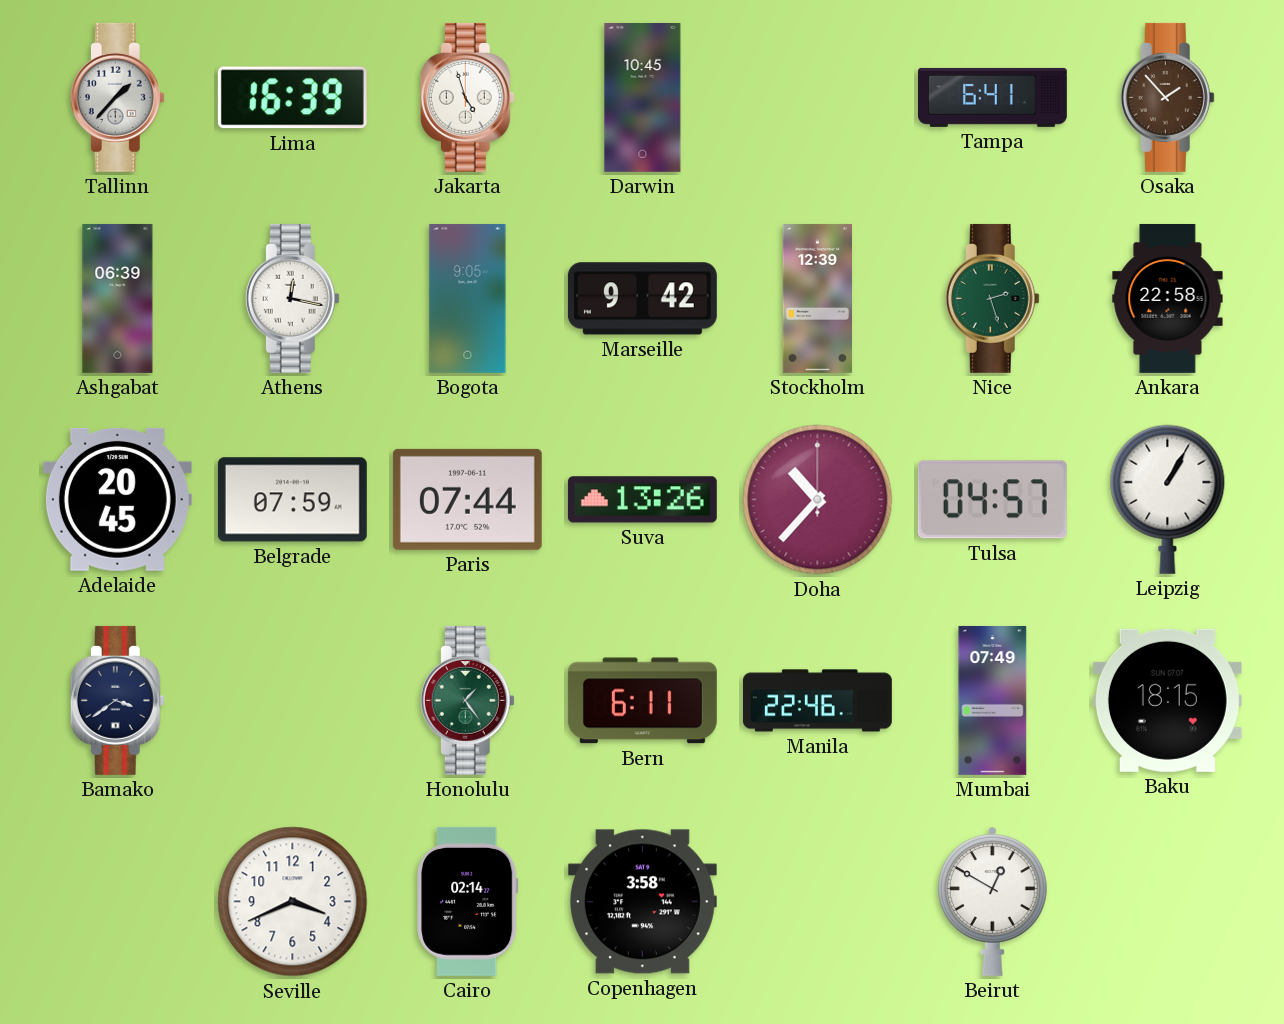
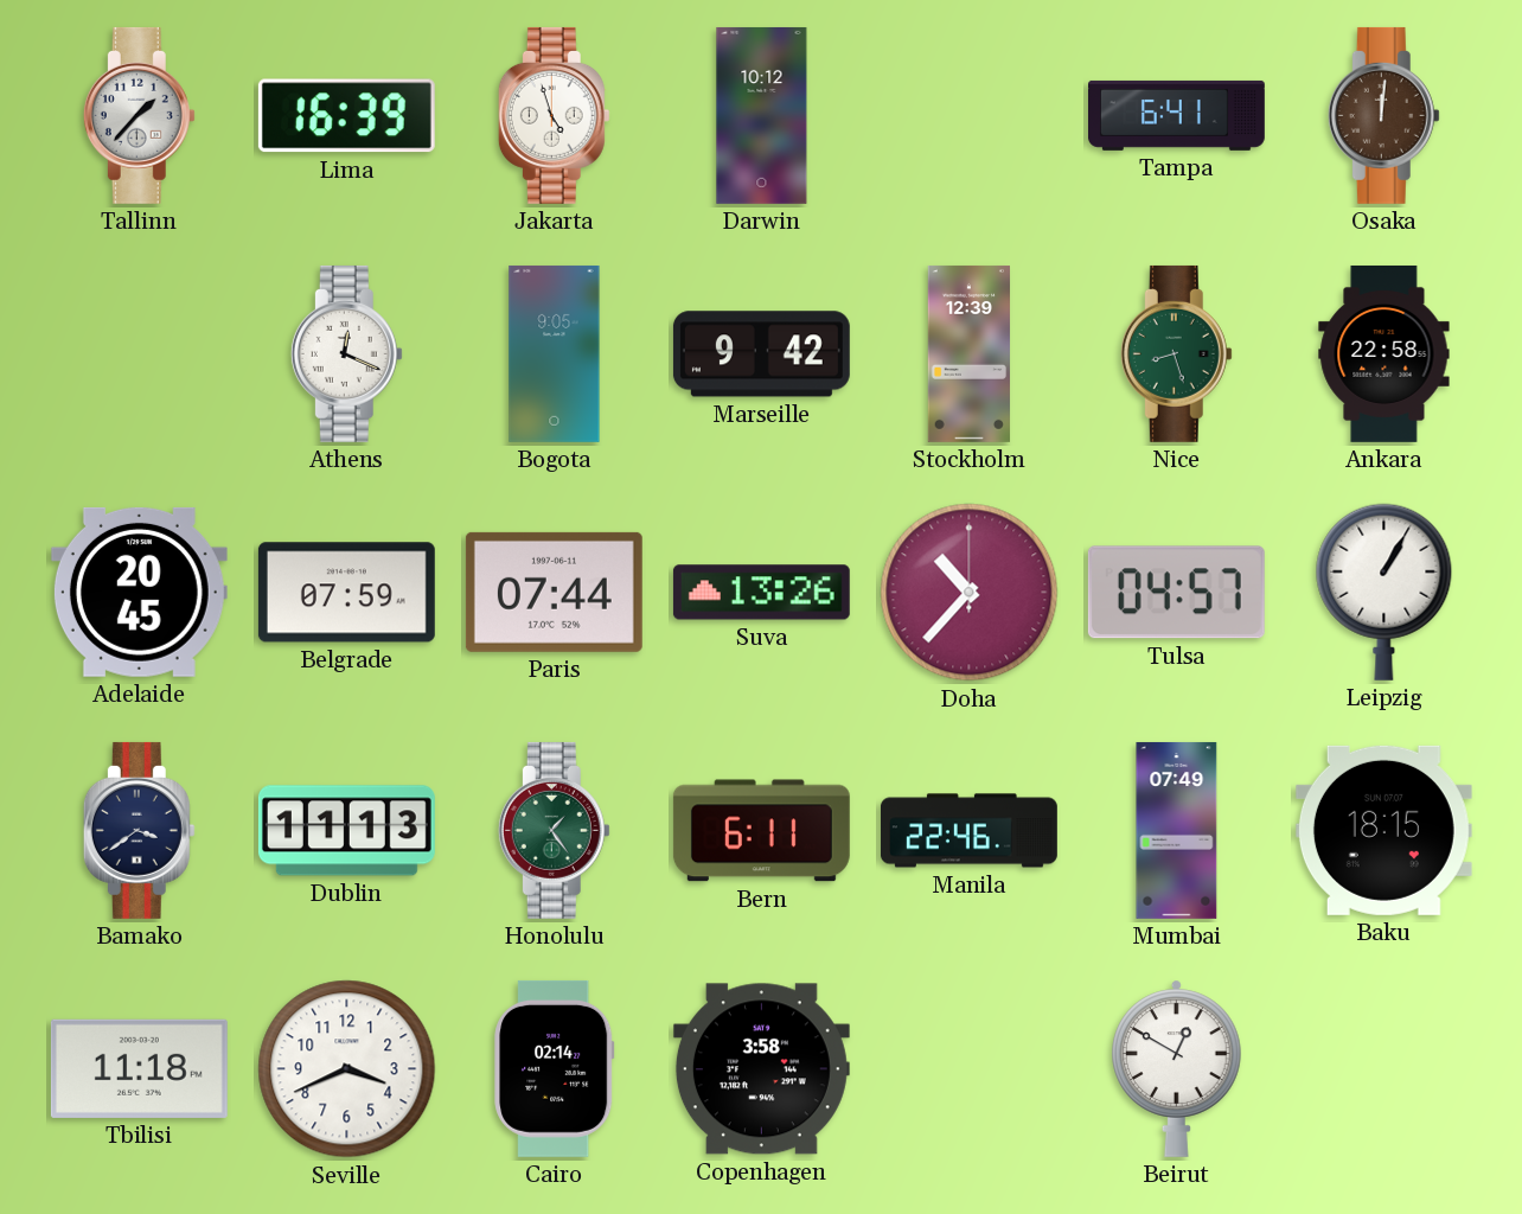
Darwin: 10:45 -> 10:12 (762, 115)
Osaka: 1:53 -> 12:01 (1383, 115)
Ashgabat: 06:39 -> none (118, 298)
Athens: 12:17 -> 12:19 (346, 353)
Nice: 2:27 -> 8:27 (1176, 353)
Dublin: none -> 11:13 (346, 831)
Tbilisi: none -> 11:18 (139, 1068)
